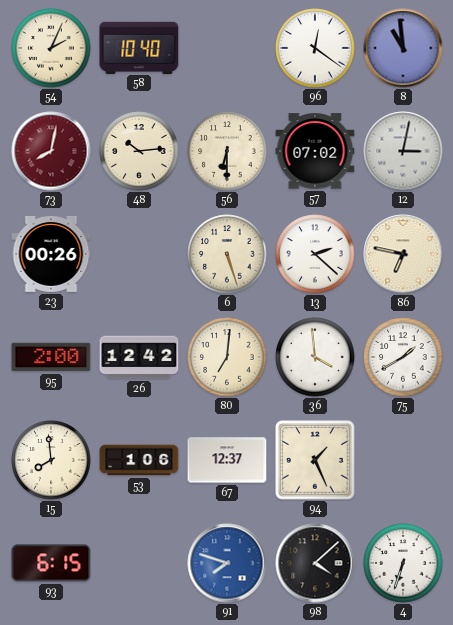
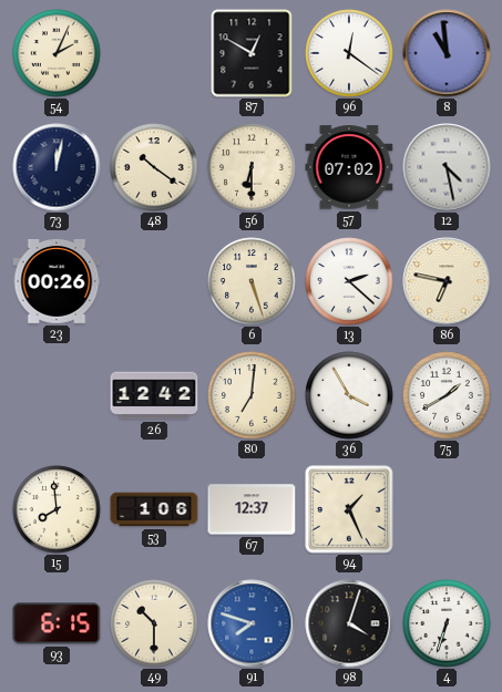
58: 10:40 -> none (139, 47)
87: none -> 12:50 (252, 53)
73: 8:02 -> 12:02 (57, 167)
73 dial: burgundy -> navy (57, 167)
48: 10:14 -> 10:21 (154, 167)
12: 3:02 -> 4:28 (447, 167)
95: 2:00 -> none (51, 357)
36: 3:59 -> 3:55 (349, 395)
49: none -> 10:30 (154, 623)
98: 4:08 -> 4:03 (349, 623)
